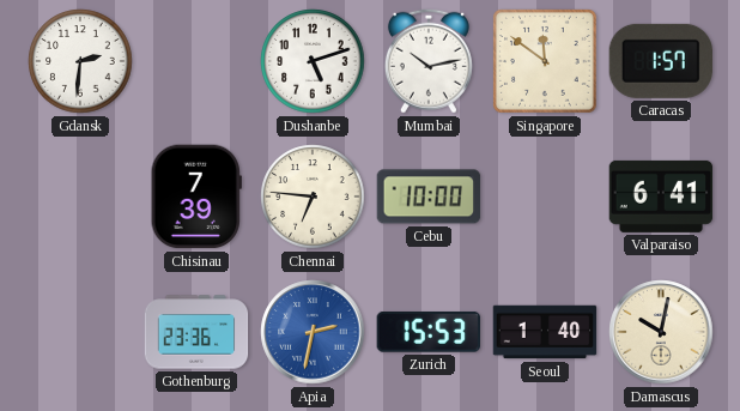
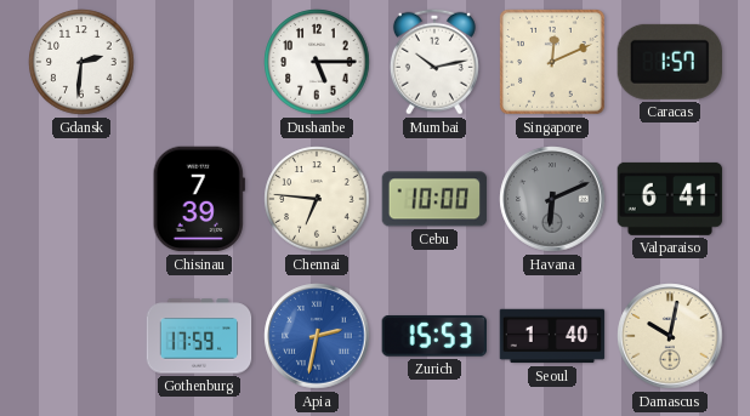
Dushanbe: 5:12 -> 5:15 (317, 62)
Singapore: 11:51 -> 12:11 (553, 63)
Havana: none -> 6:11 (552, 199)
Gothenburg: 23:36 -> 17:59 (199, 336)
